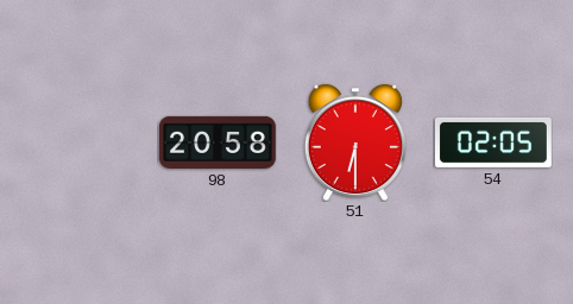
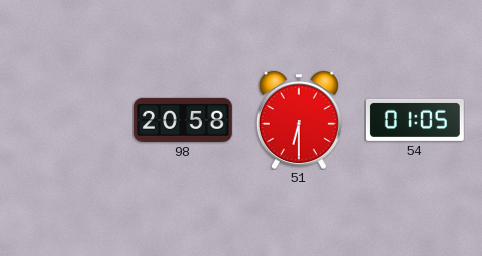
54: 02:05 -> 01:05 (415, 120)
